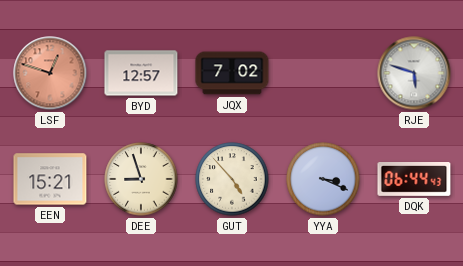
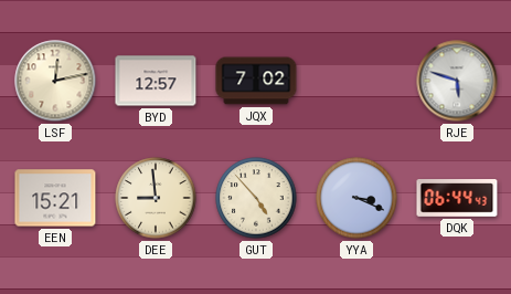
LSF: 12:48 -> 12:13 (55, 81)
LSF dial: salmon -> cream (55, 81)
DEE: 8:57 -> 8:59 (156, 198)
